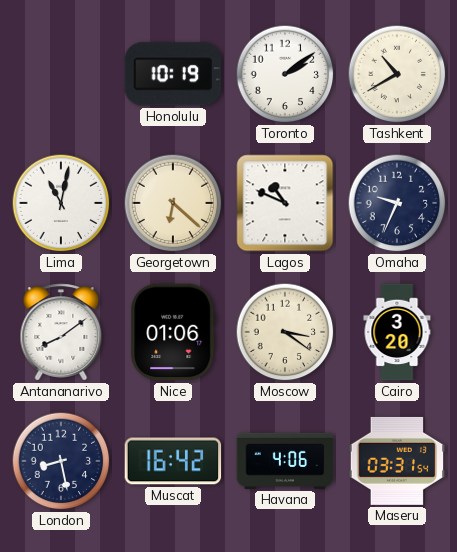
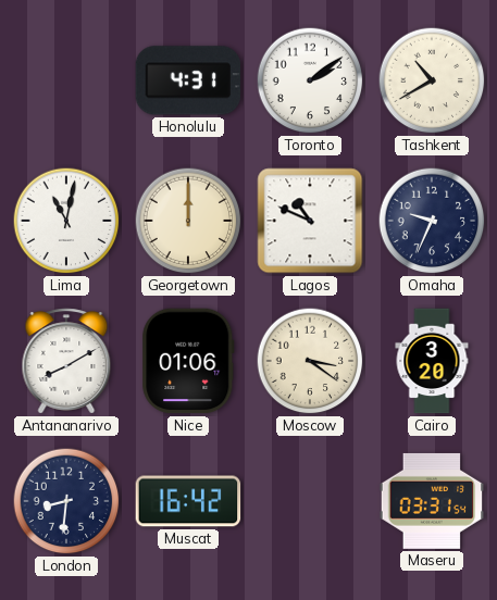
Honolulu: 10:19 -> 4:31 (188, 80)
Georgetown: 6:22 -> 12:00 (188, 221)
Antananarivo: 8:09 -> 8:10 (66, 361)
London: 8:28 -> 8:31 (66, 501)
Havana: 4:06 -> none (285, 461)
